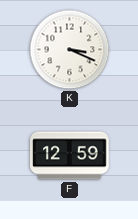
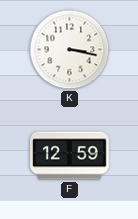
K: 3:19 -> 3:17 (70, 50)
